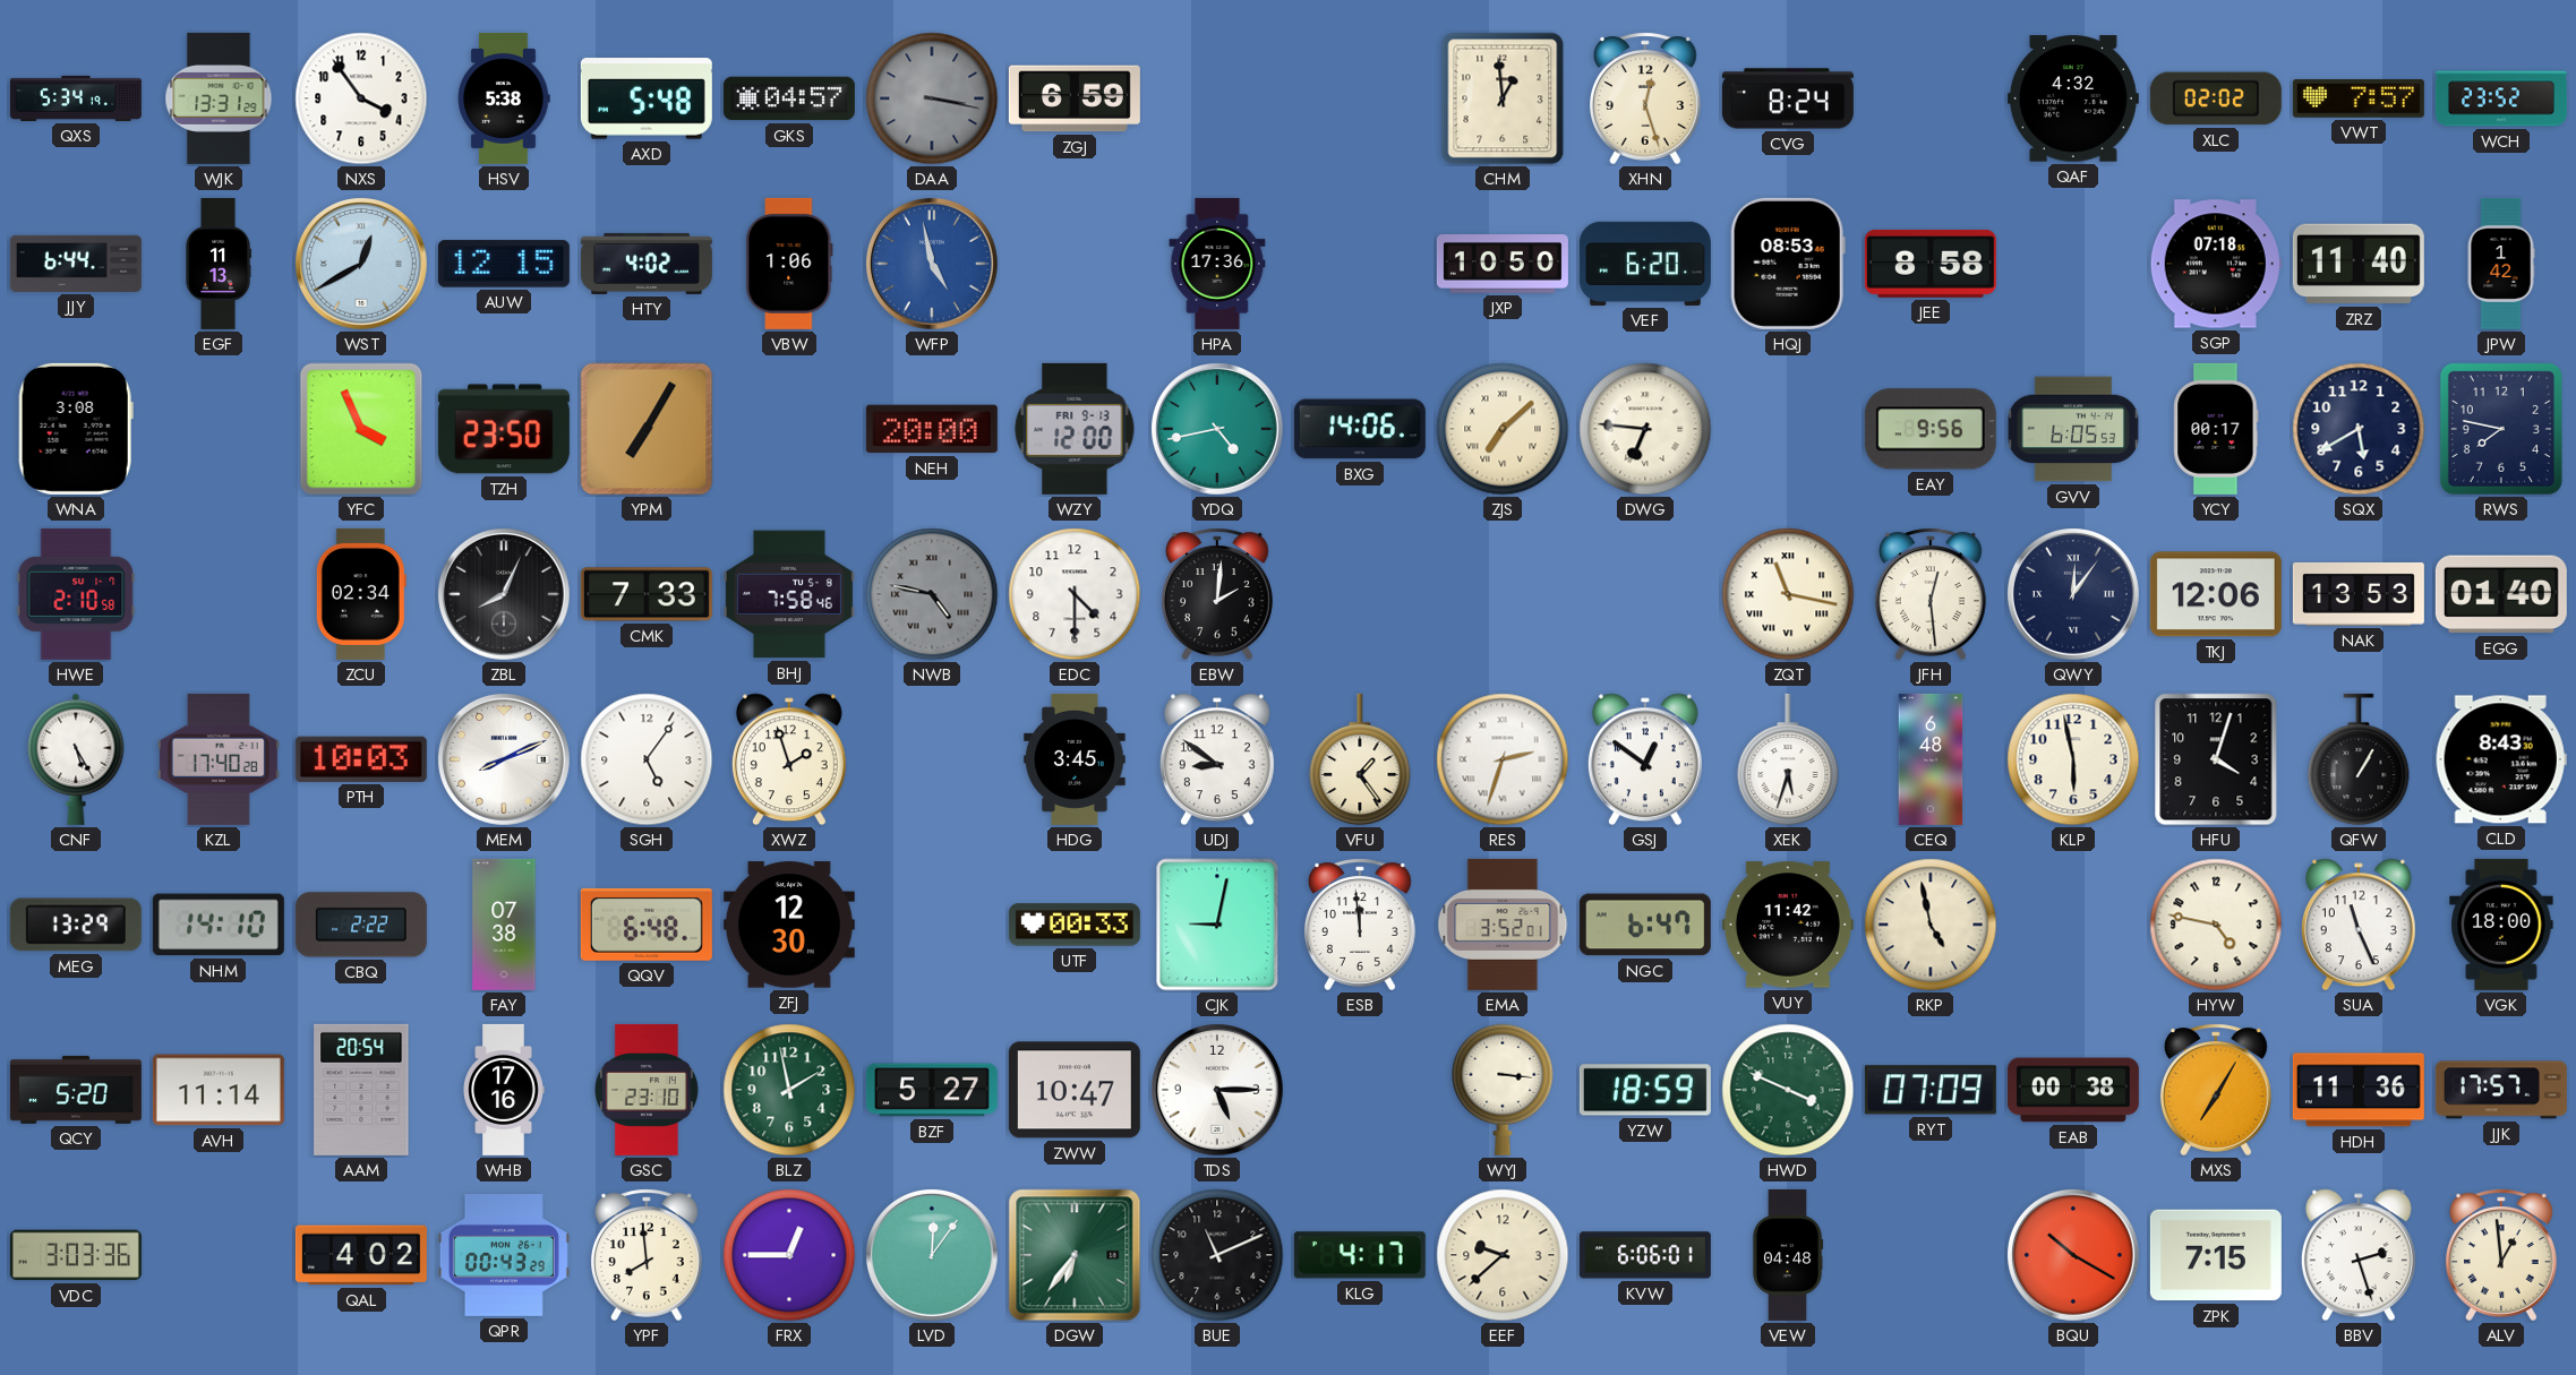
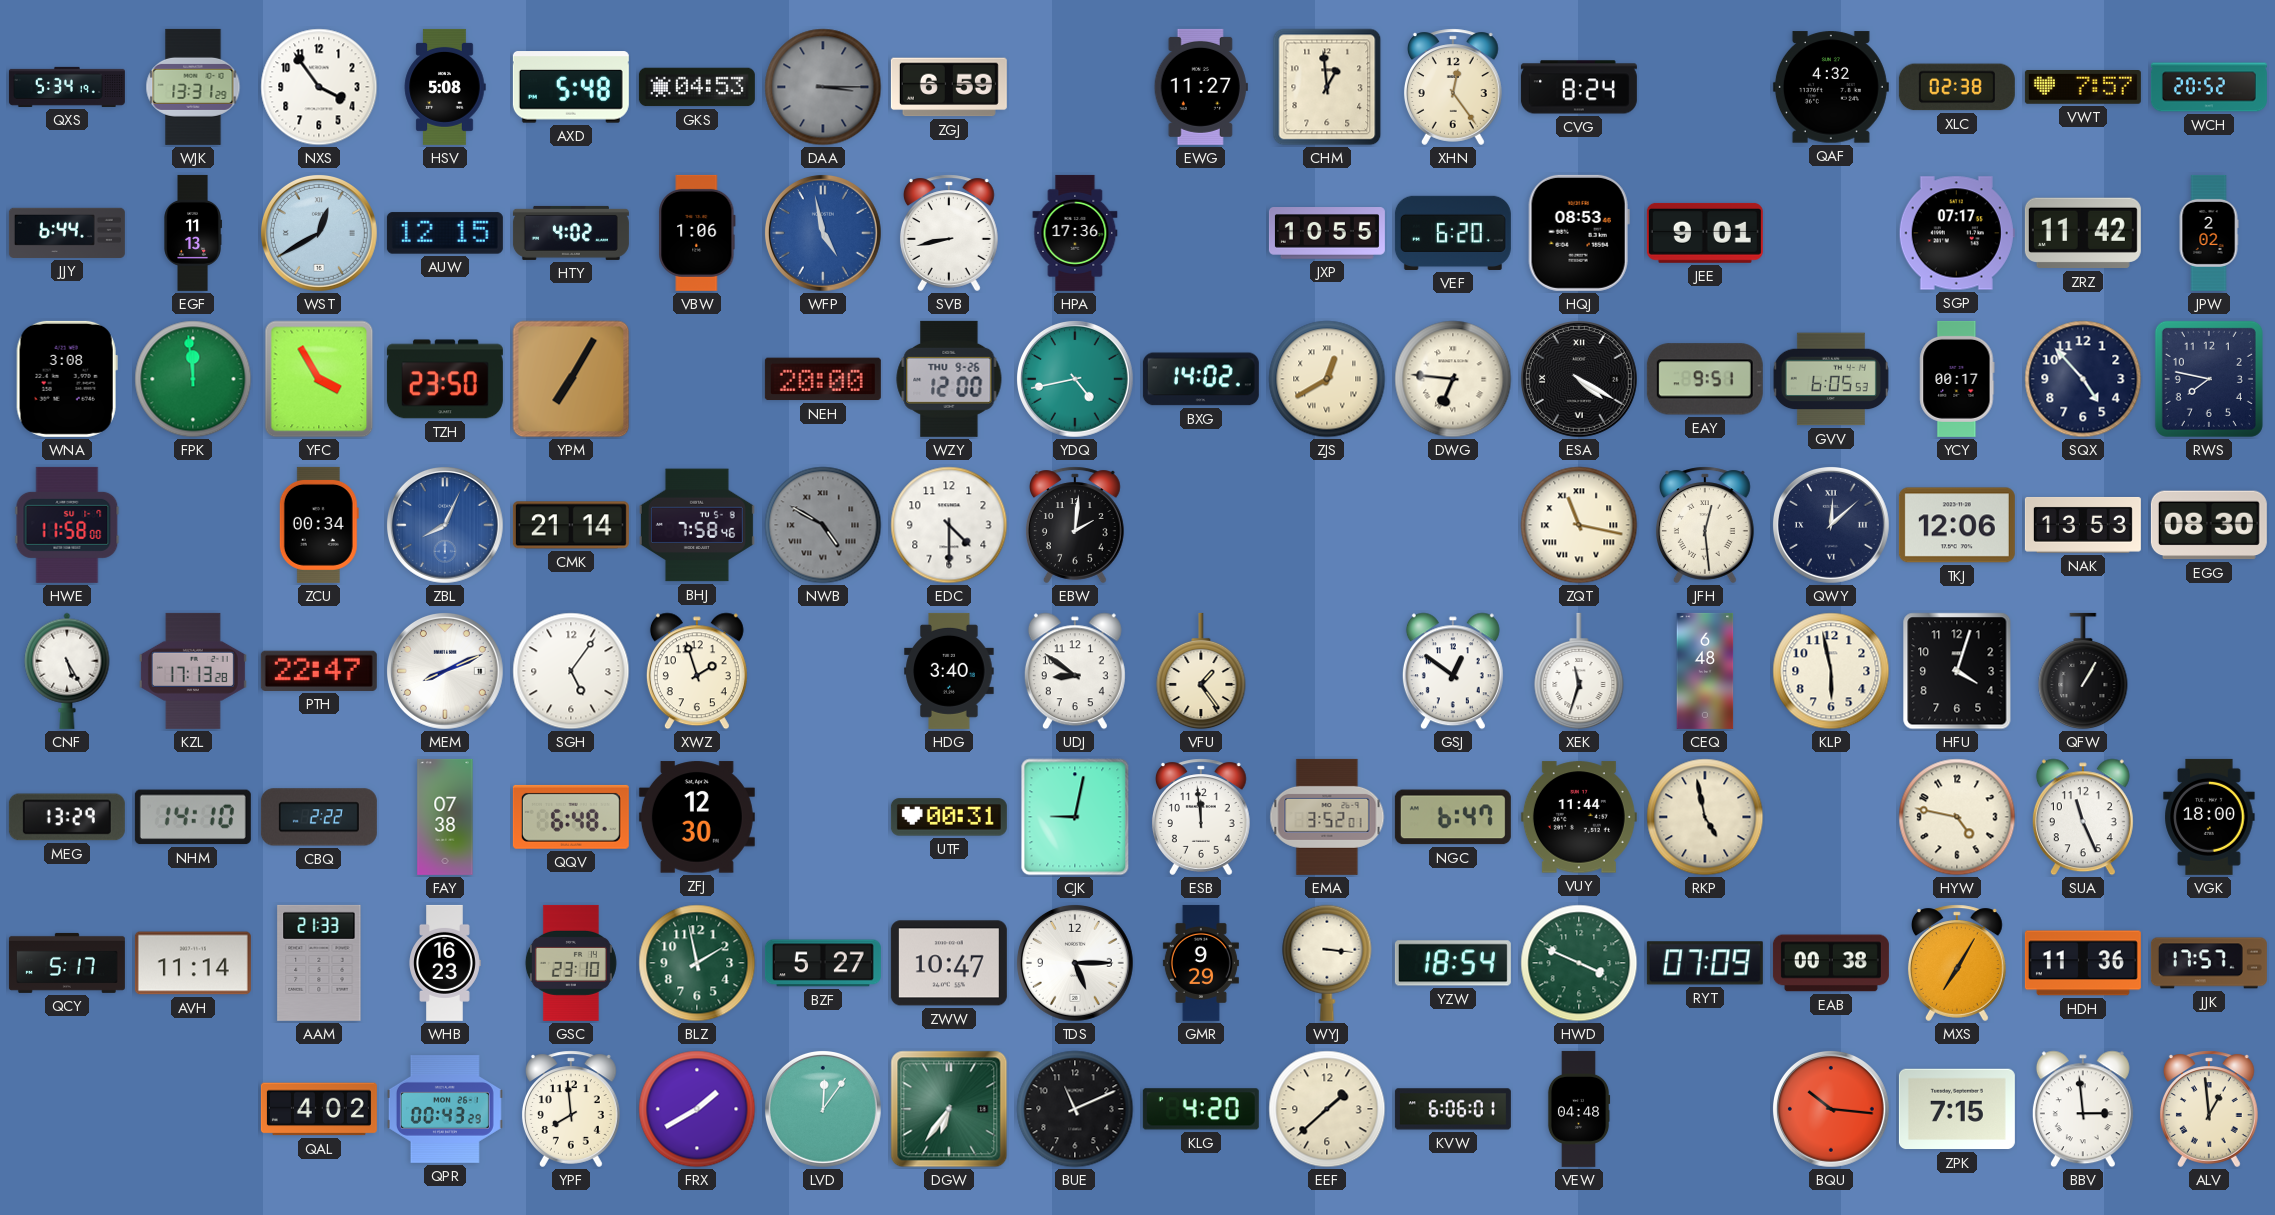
HSV: 5:38 -> 5:08 (445, 87)
GKS: 04:57 -> 04:53 (697, 87)
DAA: 3:17 -> 3:15 (823, 87)
EWG: none -> 11:27 (1201, 87)
XHN: 12:27 -> 12:24 (1453, 87)
XLC: 02:02 -> 02:38 (1957, 87)
WCH: 23:52 -> 20:52 (2209, 87)
SVB: none -> 8:43 (949, 233)
JXP: 10:50 -> 10:55 (1327, 233)
JEE: 8:58 -> 9:01 (1705, 233)
SGP: 07:18 -> 07:17 (1957, 233)
ZRZ: 11:40 -> 11:42 (2083, 233)
JPW: 1:42 -> 2:02 (2209, 233)
FPK: none -> 11:59 (193, 379)
YFC: 3:56 -> 3:55 (319, 379)
WZY date: FRI 9-13 -> THU 9-26 (949, 379)
BXG: 14:06 -> 14:02 (1201, 379)
ZJS: 7:08 -> 12:40 (1327, 379)
ESA: none -> 4:20 (1580, 380)
EAY: 9:56 -> 9:51 (1705, 379)
SQX: 5:40 -> 4:53 (2083, 379)
HWE: 2:10 -> 11:58 (67, 525)
ZCU: 02:34 -> 00:34 (319, 525)
ZBL dial: black -> blue (446, 526)
CMK: 7:33 -> 21:14 (571, 525)
NWB: 4:47 -> 4:50 (823, 525)
QWY: 12:06 -> 12:08 (1832, 526)
EGG: 01:40 -> 08:30 (2209, 525)
KZL: 17:40 -> 17:13 (193, 671)
PTH: 10:03 -> 22:47 (319, 671)
HDG: 3:45 -> 3:40 (949, 671)
RES: 2:33 -> none (1503, 759)
XEK: 5:33 -> 11:33 (1579, 671)
CLD: 8:43 -> none (2501, 759)
UTF: 00:33 -> 00:31 (949, 817)
VUY: 11:42 -> 11:44 (1579, 817)
QCY: 5:20 -> 5:17 (67, 963)
AAM: 20:54 -> 21:33 (319, 963)
WHB: 17:16 -> 16:23 (445, 963)
GMR: none -> 9:29 (1201, 963)
YZW: 18:59 -> 18:54 (1453, 963)
VDC: 3:03 -> none (76, 1255)
FRX: 12:45 -> 1:40 (697, 1109)
KLG: 4:17 -> 4:20 (1201, 1109)
EEF: 9:38 -> 1:38 (1327, 1109)
BQU: 10:20 -> 10:16 (1832, 1110)
BBV: 2:27 -> 2:59 (2083, 1109)
